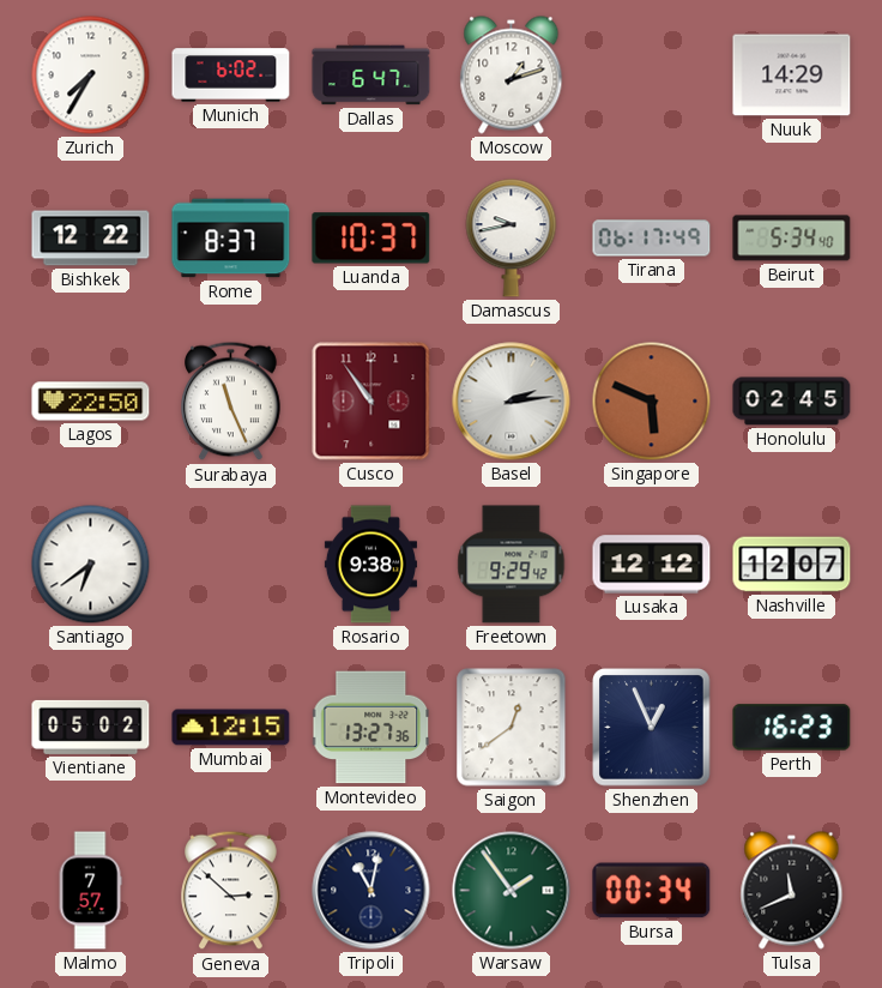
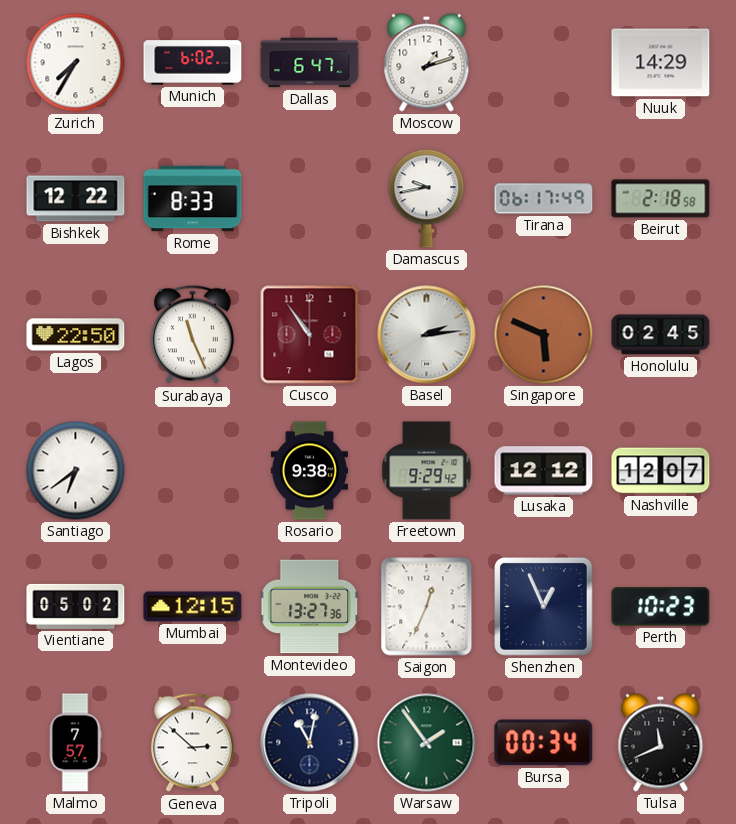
Rome: 8:37 -> 8:33 (193, 199)
Luanda: 10:37 -> none (371, 239)
Beirut: 5:34 -> 2:18 (661, 199)
Saigon: 12:39 -> 12:34 (427, 607)
Perth: 16:23 -> 10:23 (661, 607)
